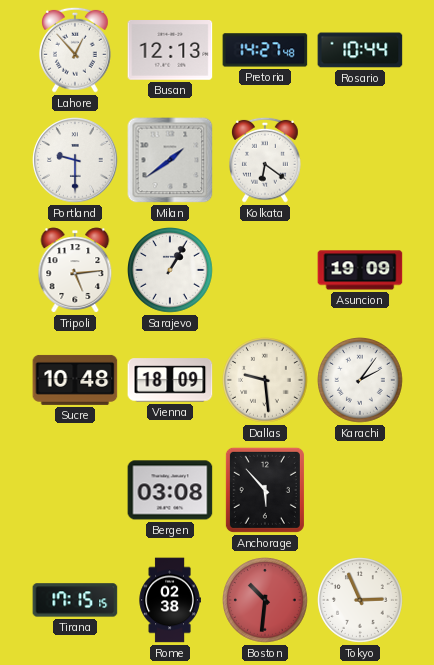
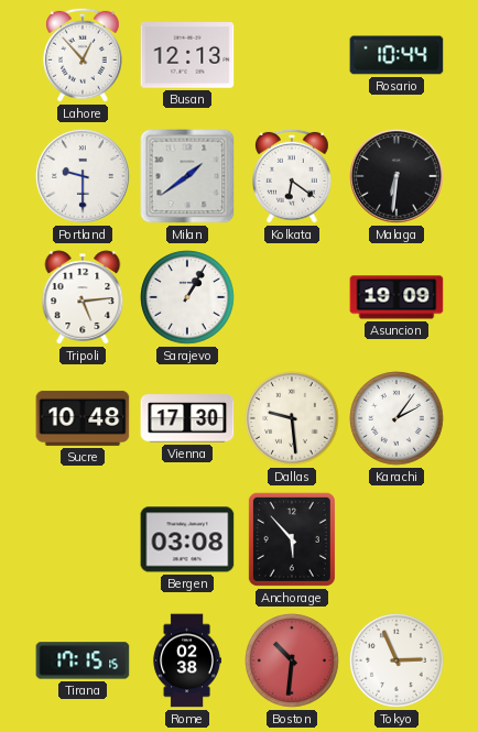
Pretoria: 14:27 -> none (265, 50)
Malaga: none -> 6:31 (396, 176)
Vienna: 18:09 -> 17:30 (187, 418)
